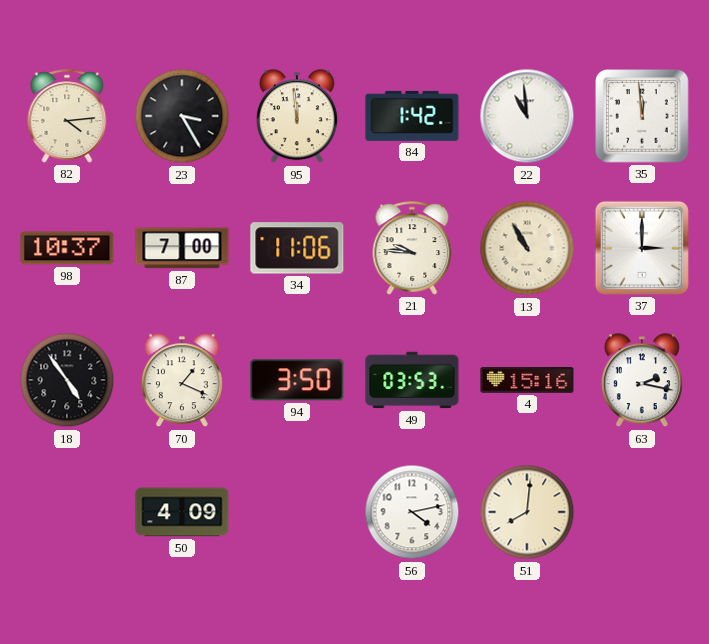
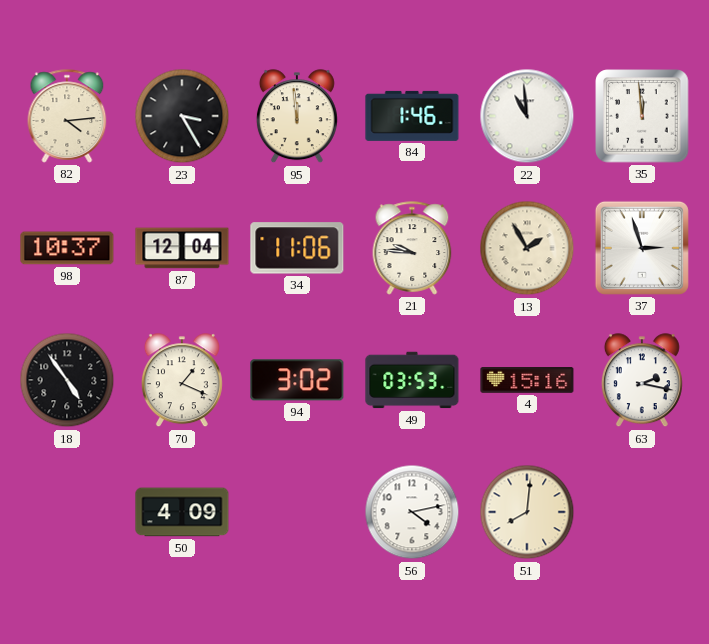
84: 1:42 -> 1:46 (412, 116)
87: 7:00 -> 12:04 (182, 248)
13: 10:55 -> 1:55 (527, 248)
37: 3:00 -> 2:57 (642, 248)
94: 3:50 -> 3:02 (297, 380)
